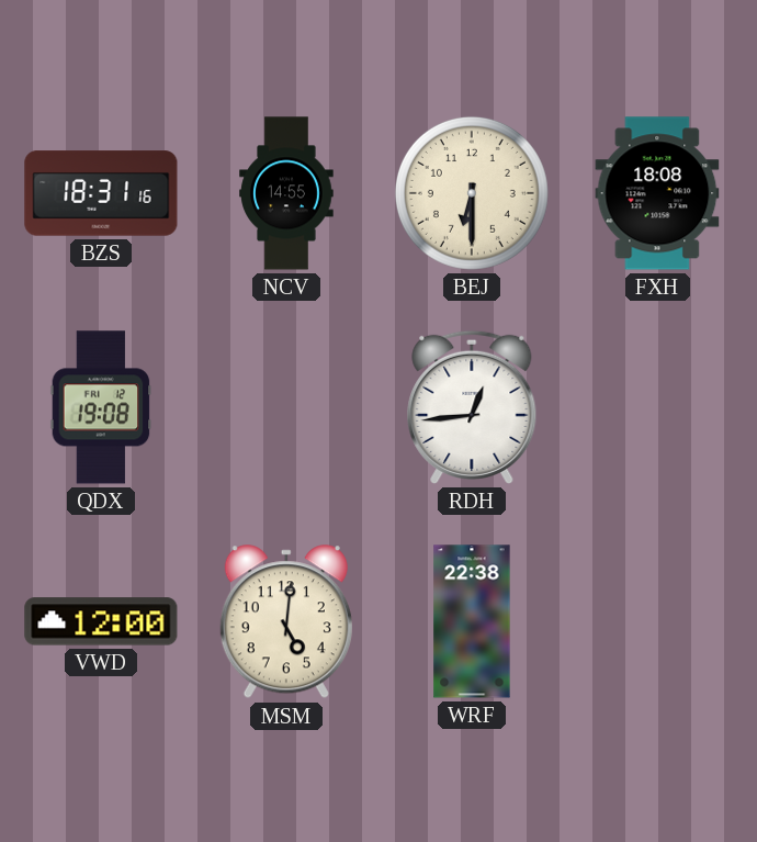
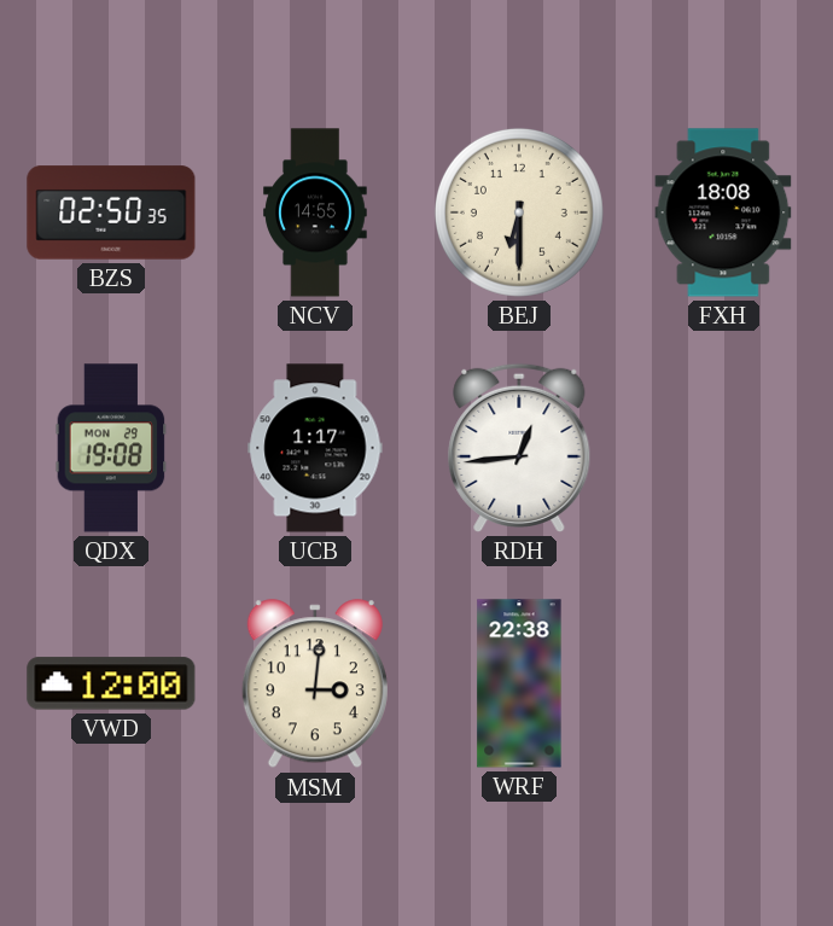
BZS: 18:31 -> 02:50 (111, 212)
QDX date: FRI 12 -> MON 29 (111, 448)
UCB: none -> 1:17 (315, 448)
MSM: 5:01 -> 3:01 (315, 685)
